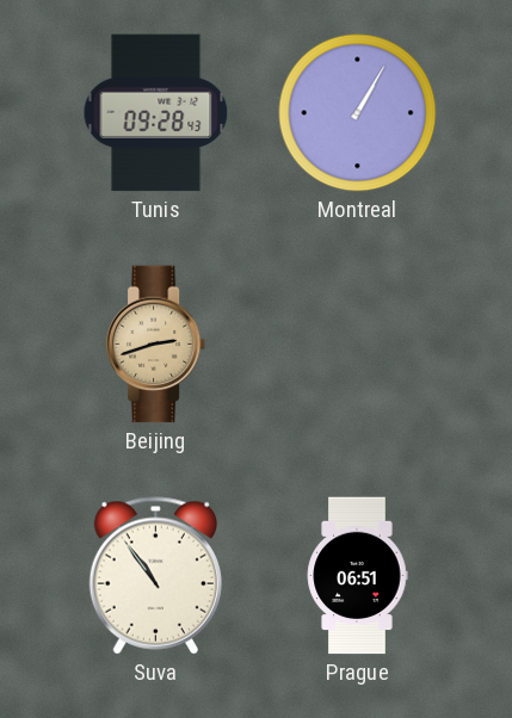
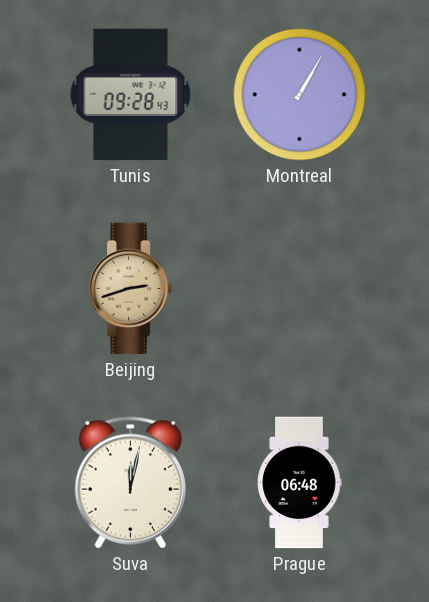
Suva: 10:54 -> 12:02 (130, 483)
Prague: 06:51 -> 06:48 (299, 483)
